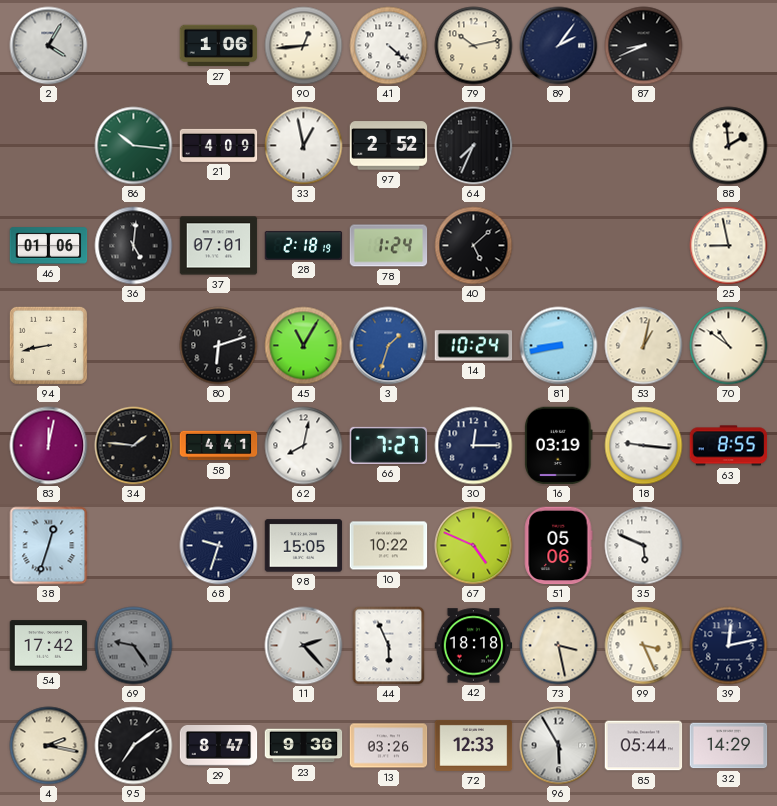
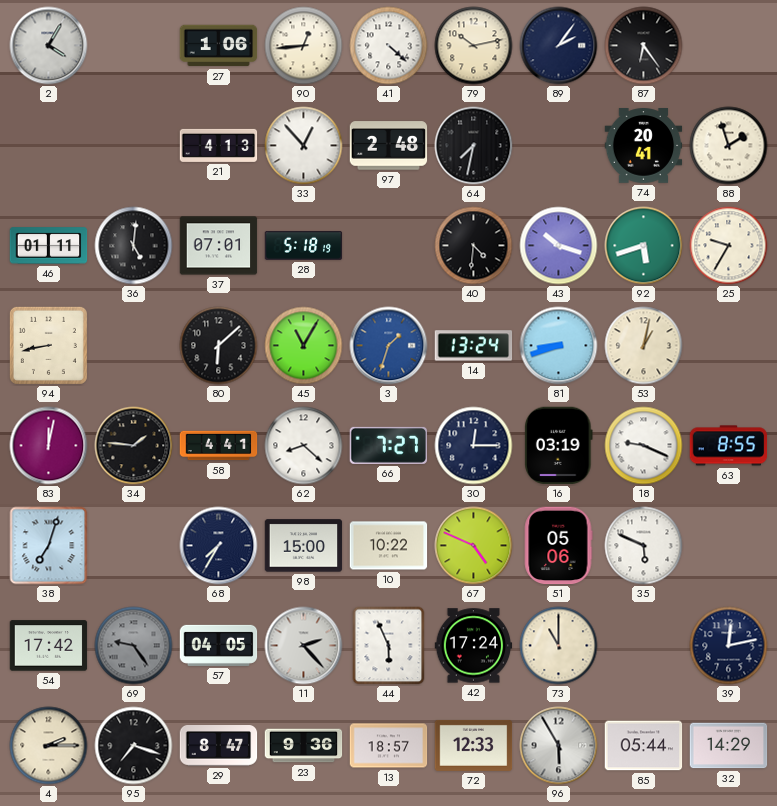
87: 8:41 -> 6:24 (644, 46)
86: 10:16 -> none (134, 146)
21: 4:09 -> 4:13 (219, 145)
33: 12:58 -> 12:53 (304, 146)
97: 2:52 -> 2:48 (389, 146)
64: 7:34 -> 7:32 (474, 146)
74: none -> 20:41 (644, 146)
88: 1:59 -> 1:57 (729, 146)
46: 01:06 -> 01:11 (49, 246)
28: 2:18 -> 5:18 (304, 245)
78: 1:24 -> none (389, 246)
40: 5:08 -> 4:31 (474, 246)
43: none -> 10:18 (559, 246)
92: none -> 5:42 (644, 246)
25: 8:58 -> 9:35 (729, 246)
80: 6:12 -> 6:08 (219, 346)
14: 10:24 -> 13:24 (474, 346)
81: 8:43 -> 8:42 (559, 346)
70: 10:51 -> none (729, 346)
62: 8:02 -> 8:22 (304, 446)
18: 9:16 -> 9:19 (644, 446)
38: 12:33 -> 7:03 (49, 546)
68: 9:33 -> 7:35 (219, 546)
98: 15:05 -> 15:00 (304, 546)
57: none -> 04:05 (219, 645)
42: 18:18 -> 17:24 (474, 646)
73: 3:28 -> 11:00 (559, 646)
99: 3:26 -> none (644, 646)
4: 2:17 -> 2:15 (49, 746)
95: 7:09 -> 7:18 (134, 746)
13: 03:26 -> 18:57 (389, 746)
